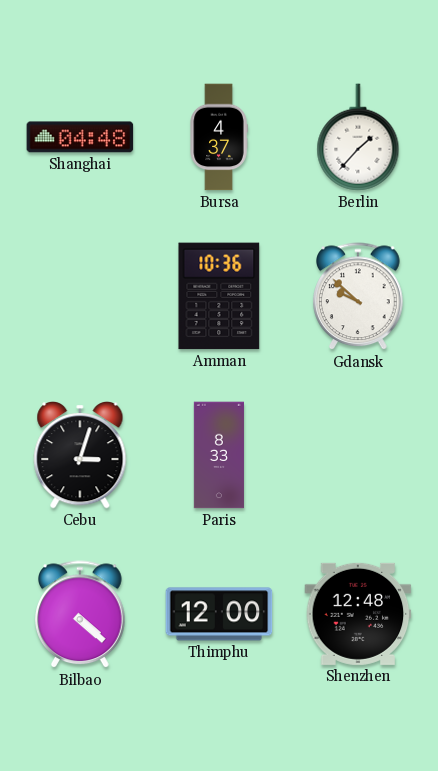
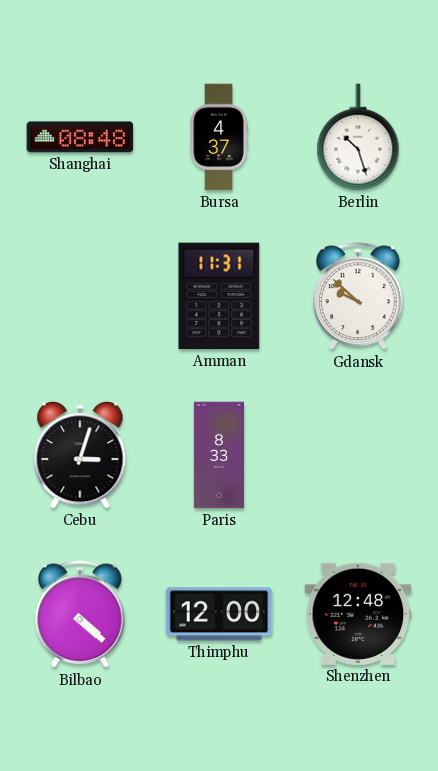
Shanghai: 04:48 -> 08:48 (80, 137)
Berlin: 1:37 -> 10:27 (358, 137)
Amman: 10:36 -> 11:31 (219, 296)
